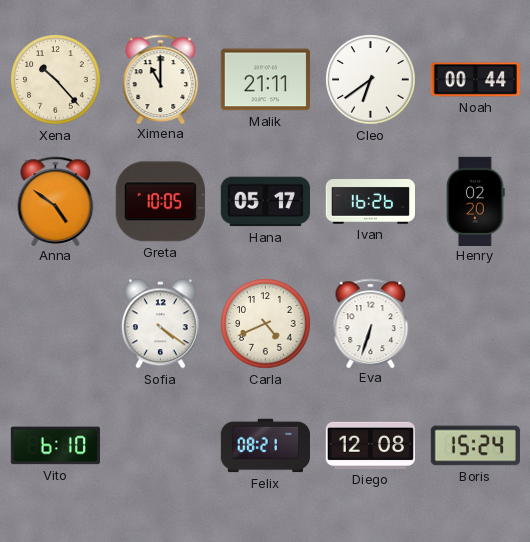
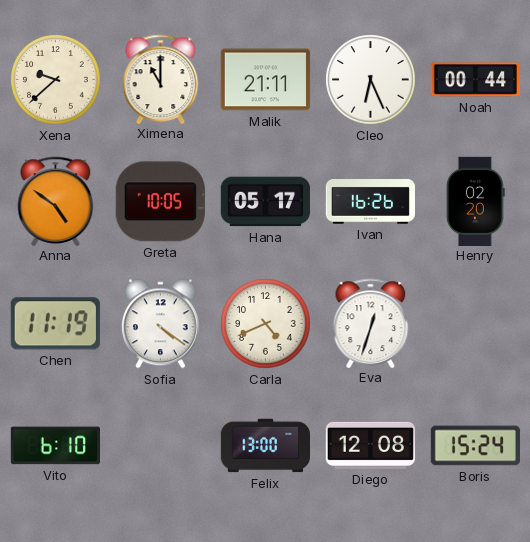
Xena: 10:23 -> 9:38 (56, 80)
Cleo: 6:39 -> 6:26 (371, 80)
Chen: none -> 11:19 (55, 324)
Eva: 6:33 -> 12:33 (371, 323)
Felix: 08:21 -> 13:00 (265, 446)
